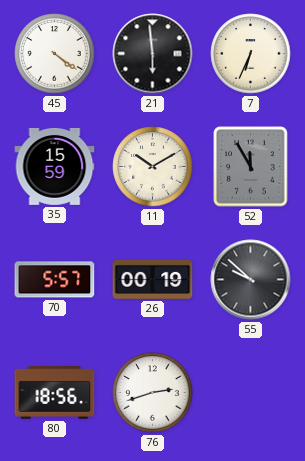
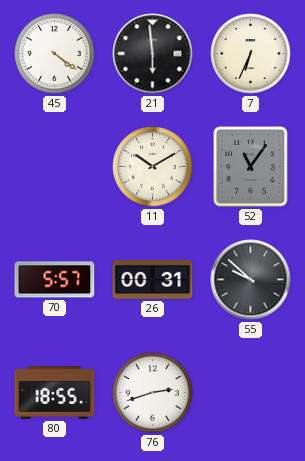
35: 15:59 -> none (55, 166)
52: 11:55 -> 11:06 (251, 167)
26: 00:19 -> 00:31 (153, 279)
80: 18:56 -> 18:55 (55, 393)
